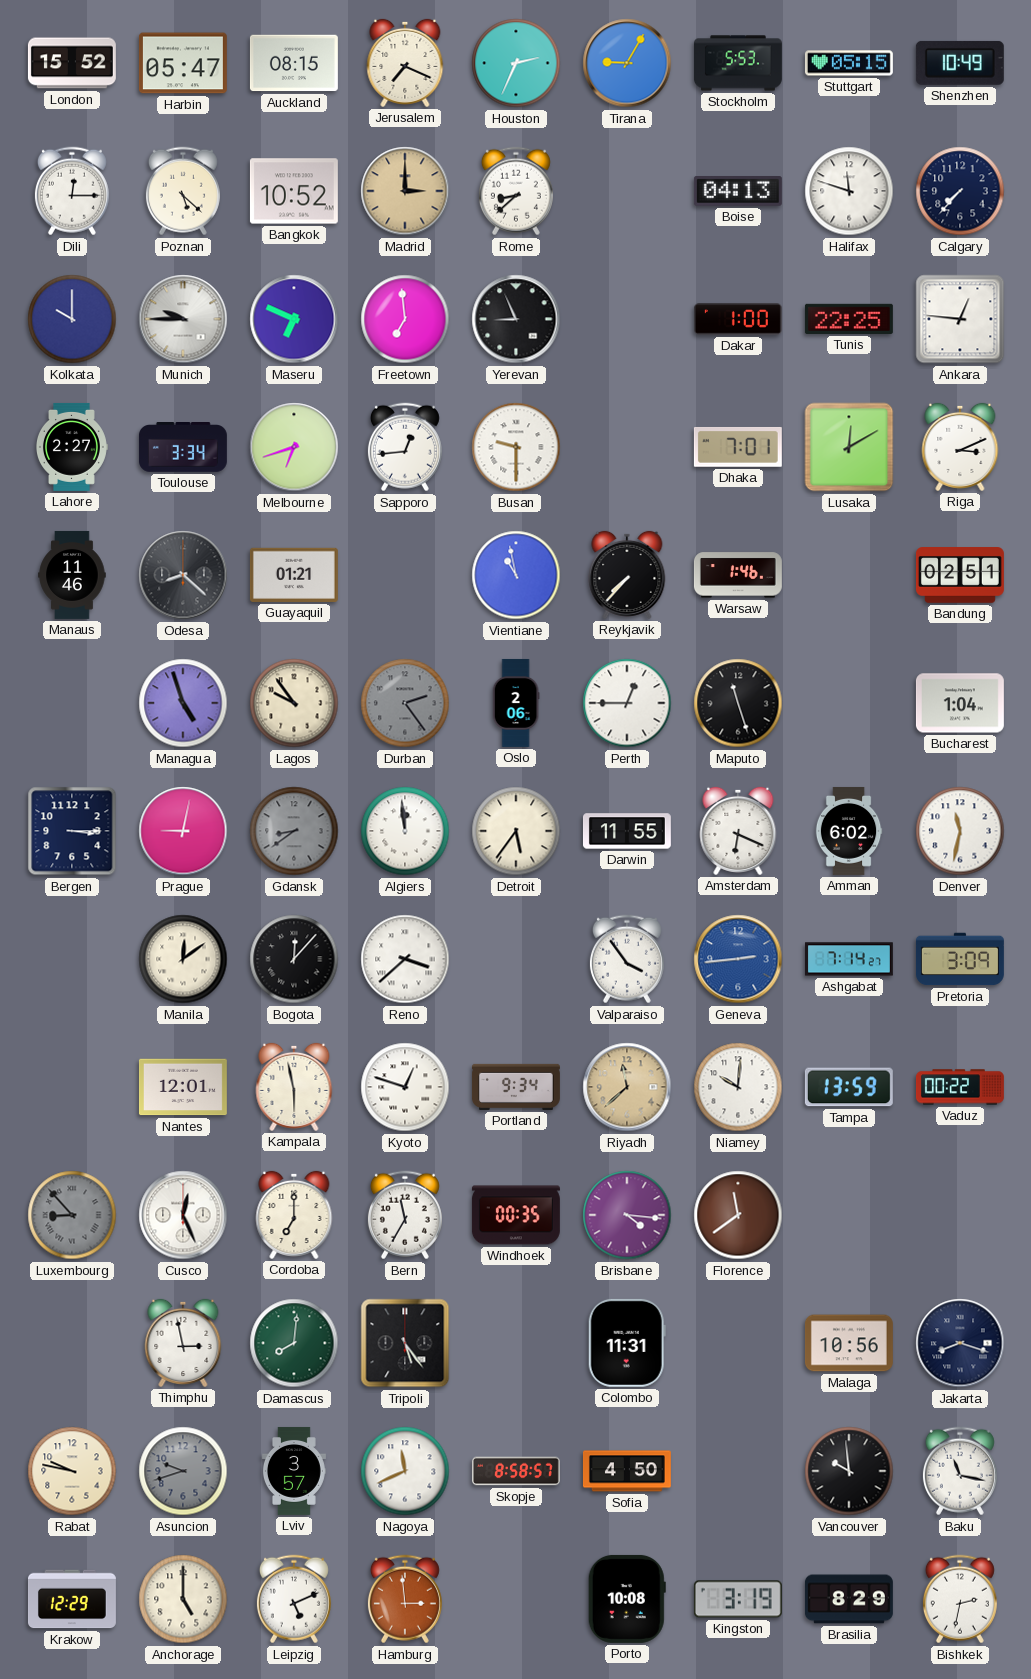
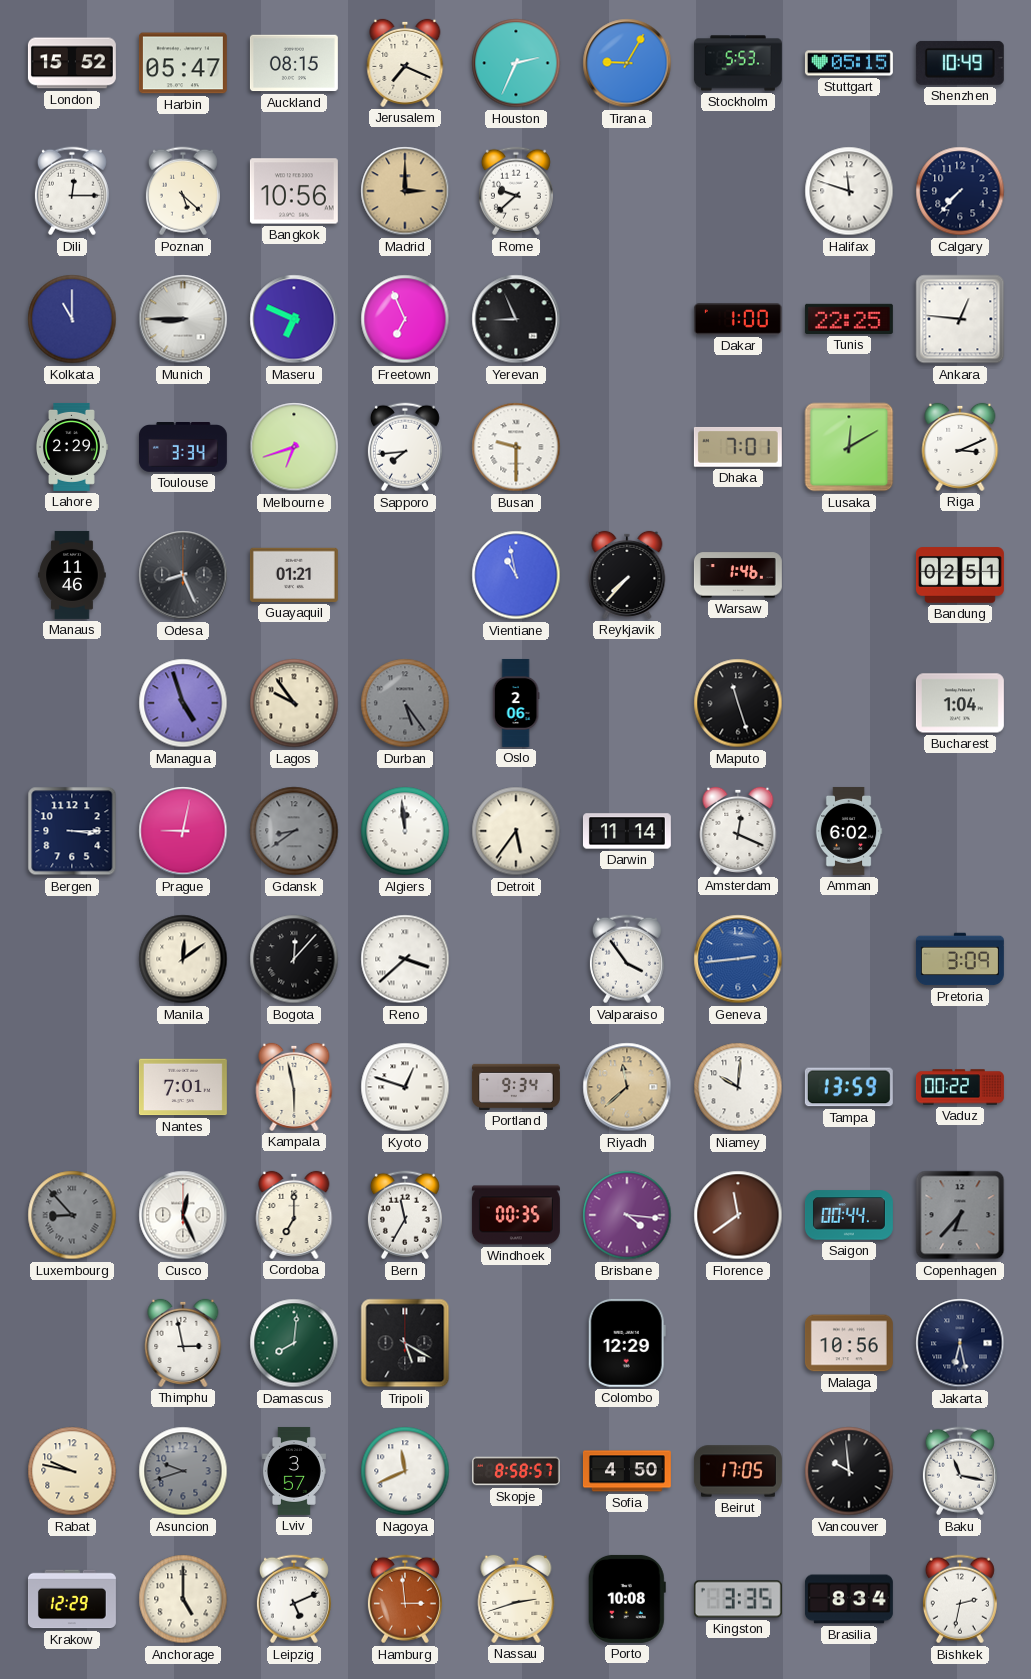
Bangkok: 10:52 -> 10:56 (294, 191)
Rome: 8:38 -> 9:38 (516, 191)
Boise: 04:13 -> none (738, 192)
Kolkata: 10:00 -> 11:00 (72, 319)
Munich: 9:45 -> 8:45 (183, 319)
Freetown: 6:59 -> 6:56 (405, 319)
Lahore: 2:27 -> 2:29 (72, 447)
Sapporo: 12:44 -> 7:44 (405, 447)
Odesa: 8:22 -> 8:26 (183, 575)
Durban: 2:24 -> 5:24 (405, 703)
Perth: 12:45 -> none (627, 703)
Darwin: 11:55 -> 11:14 (627, 831)
Amsterdam: 6:19 -> 12:19 (738, 831)
Denver: 11:32 -> none (960, 831)
Ashgabat: 7:14 -> none (849, 959)
Nantes: 12:01 -> 7:01 (183, 1087)
Saigon: none -> 00:44 (849, 1215)
Copenhagen: none -> 6:37 (960, 1215)
Tripoli: 5:24 -> 5:20 (405, 1343)
Colombo: 11:31 -> 12:29 (627, 1343)
Jakarta: 8:18 -> 6:28 (960, 1343)
Beirut: none -> 17:05 (738, 1471)
Nassau: none -> 2:42 (516, 1599)
Kingston: 3:19 -> 3:35 (738, 1599)
Brasilia: 8:29 -> 8:34 (849, 1599)
